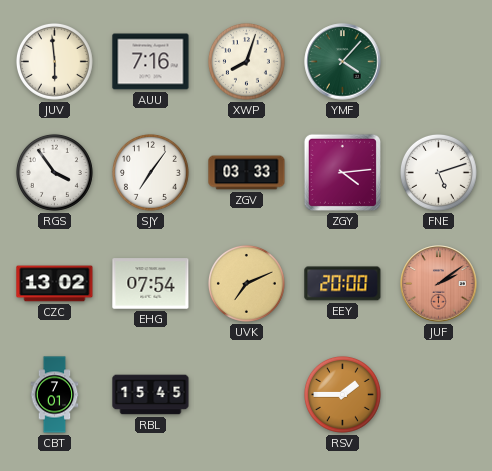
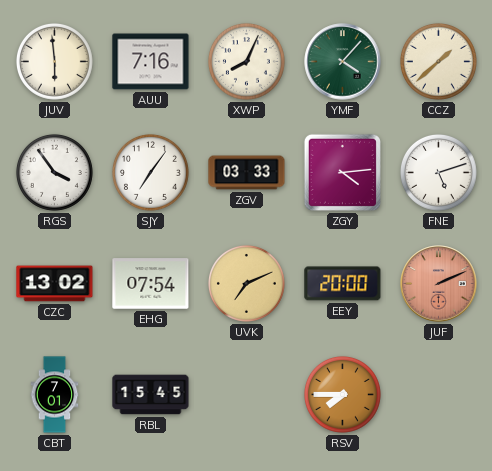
XWP: 8:03 -> 8:04 (246, 61)
CCZ: none -> 1:38 (438, 61)
JUF: 2:09 -> 2:11 (439, 284)
RSV: 1:45 -> 7:45 (342, 394)
